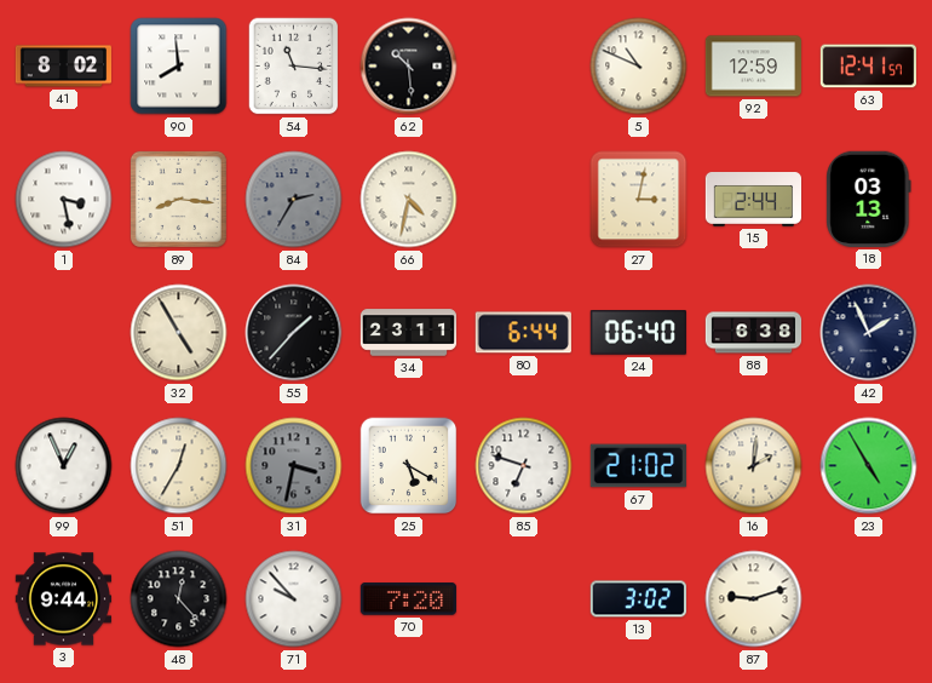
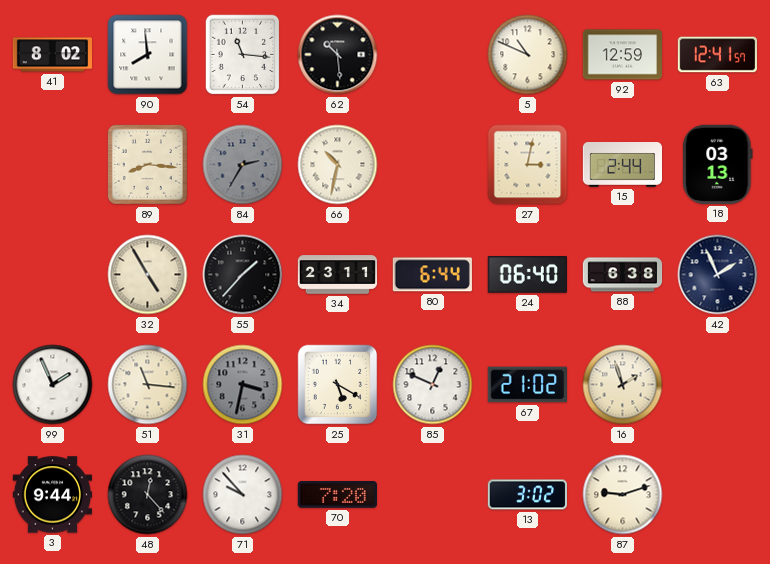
1: 3:28 -> none (64, 200)
66: 4:32 -> 10:32 (338, 165)
99: 12:56 -> 1:56 (53, 385)
51: 12:35 -> 11:16 (148, 385)
85: 6:48 -> 12:49 (433, 385)
16: 2:01 -> 1:57 (623, 385)
23: 4:55 -> none (869, 466)
